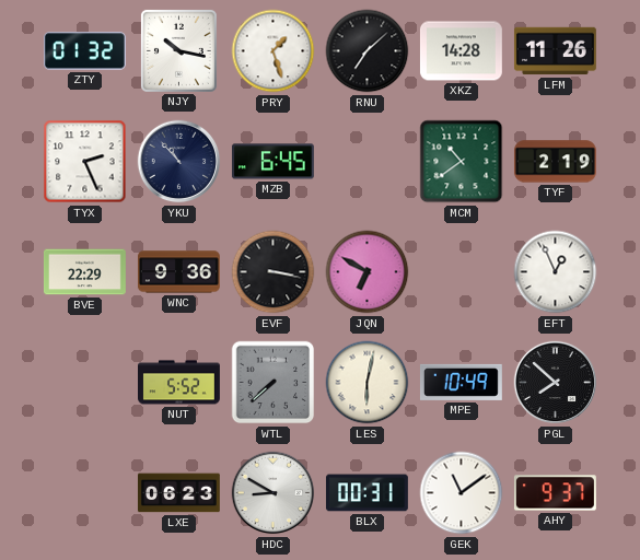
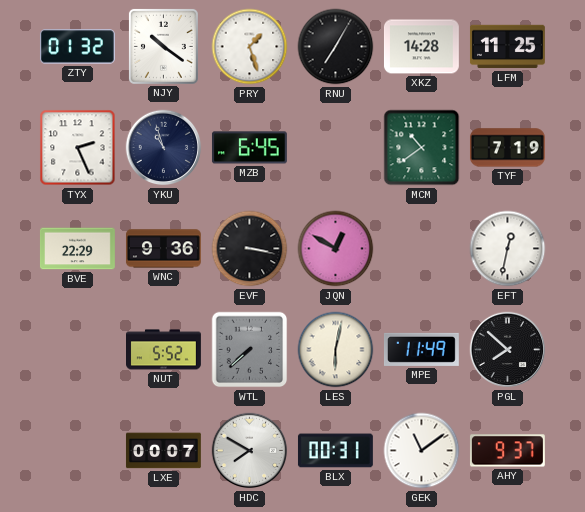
NJY: 10:17 -> 10:21 (163, 46)
RNU: 7:08 -> 7:05 (336, 47)
LFM: 11:26 -> 11:25 (507, 47)
YKU: 10:53 -> 10:57 (164, 148)
TYF: 2:19 -> 7:19 (507, 148)
JQN: 6:50 -> 12:50 (336, 249)
EFT: 12:56 -> 12:32 (508, 249)
MPE: 10:49 -> 11:49 (421, 349)
LXE: 06:23 -> 00:07 (163, 451)
HDC: 8:50 -> 7:50 (250, 451)
